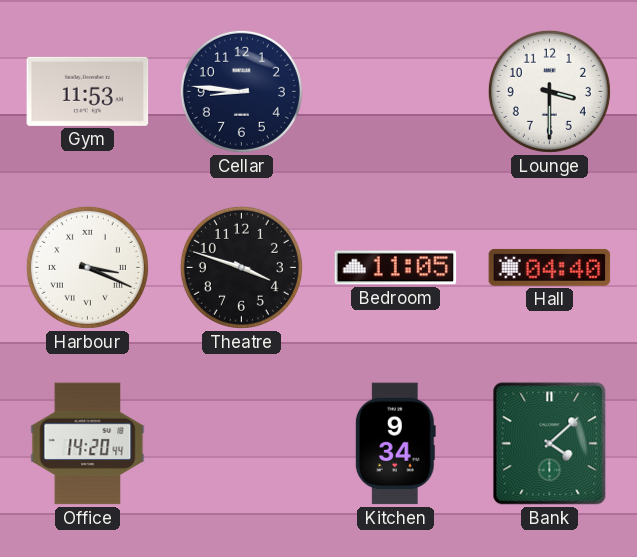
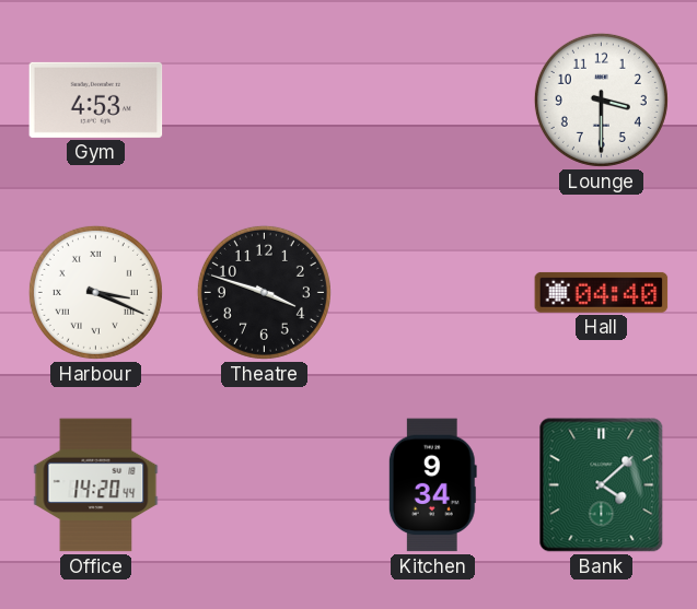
Gym: 11:53 -> 4:53 (96, 99)
Cellar: 8:46 -> none (241, 91)
Bedroom: 11:05 -> none (396, 268)
